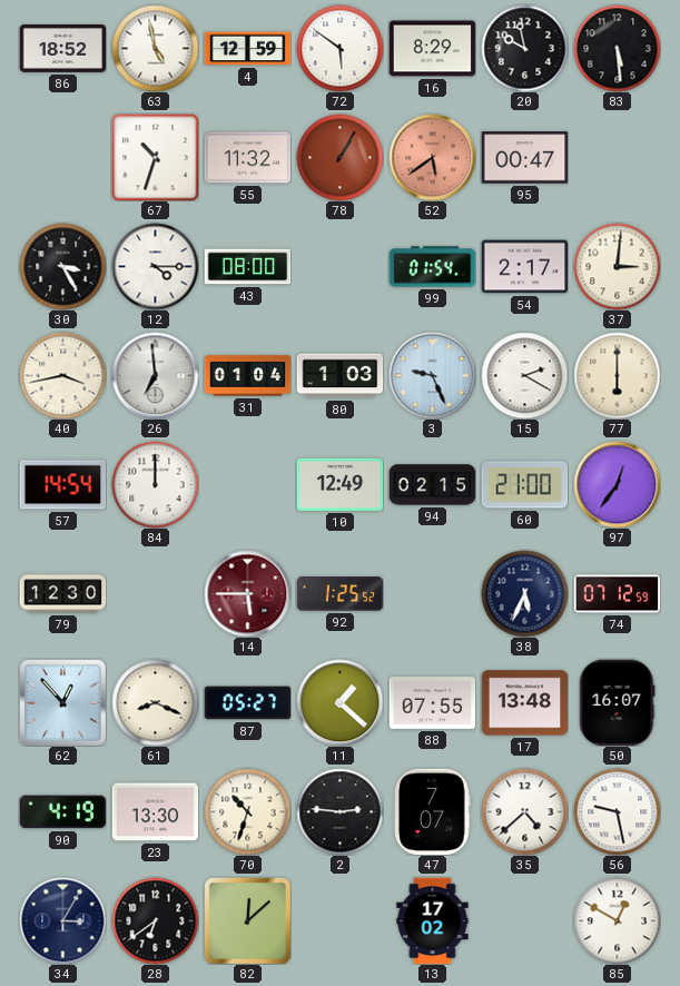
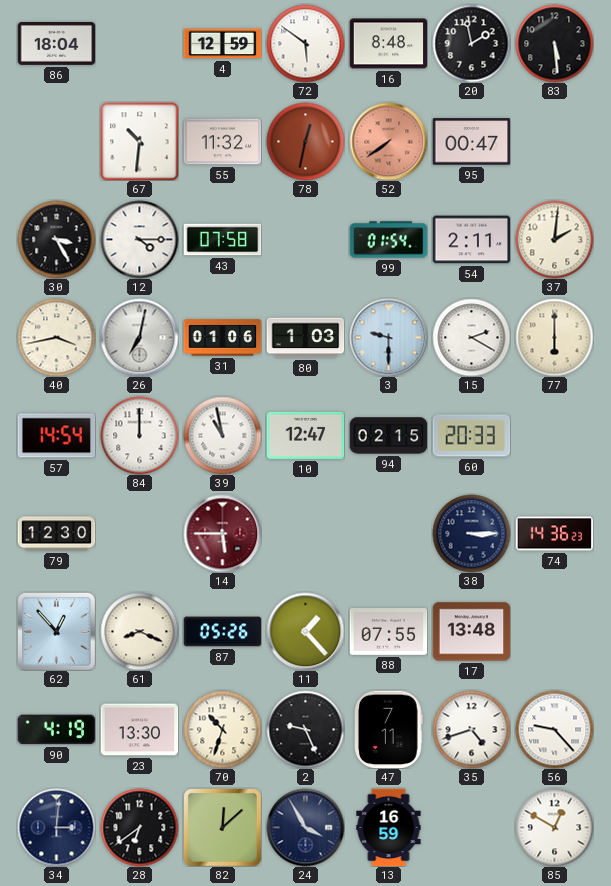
86: 18:52 -> 18:04 (56, 43)
63: 4:58 -> none (155, 48)
16: 8:29 -> 8:48 (388, 44)
20: 9:58 -> 1:58 (471, 43)
67: 10:33 -> 10:31 (139, 141)
78: 1:05 -> 12:32 (305, 141)
52: 5:39 -> 7:39 (388, 141)
43: 08:00 -> 07:58 (222, 240)
54: 2:17 -> 2:11 (471, 240)
37: 3:01 -> 2:01 (554, 239)
26: 6:59 -> 7:02 (139, 337)
31: 01:04 -> 01:06 (222, 338)
3: 9:26 -> 9:30 (388, 337)
39: none -> 10:58 (222, 435)
10: 12:49 -> 12:47 (305, 435)
60: 21:00 -> 20:33 (471, 436)
97: 12:36 -> none (617, 484)
92: 1:25 -> none (339, 594)
38: 5:34 -> 3:15 (471, 533)
74: 07:12 -> 14:36 (554, 534)
87: 05:27 -> 05:26 (222, 632)
11: 1:22 -> 1:23 (305, 631)
50: 16:07 -> none (618, 702)
2: 2:46 -> 9:26 (305, 729)
47: 7:07 -> 7:11 (389, 729)
35: 4:38 -> 4:42 (471, 729)
56: 9:28 -> 9:23 (554, 729)
34: 3:05 -> 3:01 (56, 827)
24: none -> 3:55 (305, 827)
13: 17:02 -> 16:59 (389, 827)
